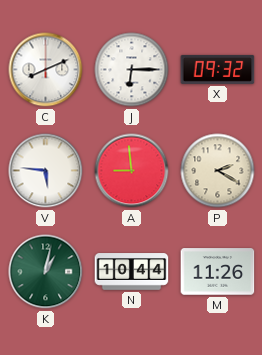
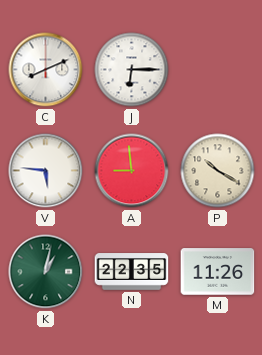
X: 09:32 -> none (218, 69)
P: 2:20 -> 10:20 (218, 171)
N: 10:44 -> 22:35 (132, 272)
